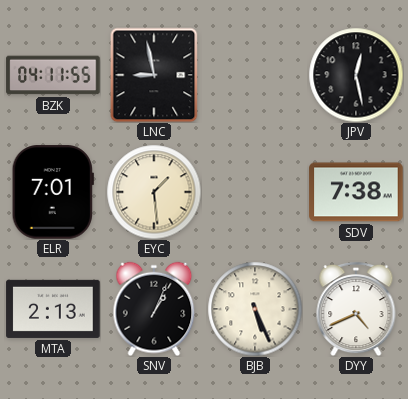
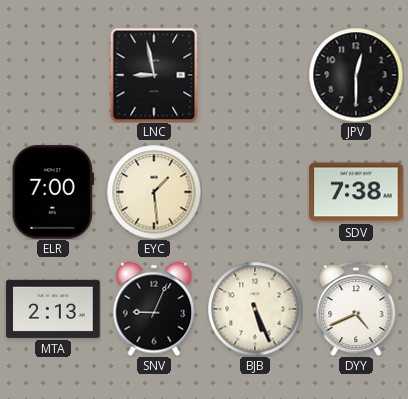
BZK: 04:11 -> none (53, 75)
JPV: 12:28 -> 12:30 (356, 75)
ELR: 7:01 -> 7:00 (53, 192)
SNV: 1:04 -> 9:04 (154, 309)
